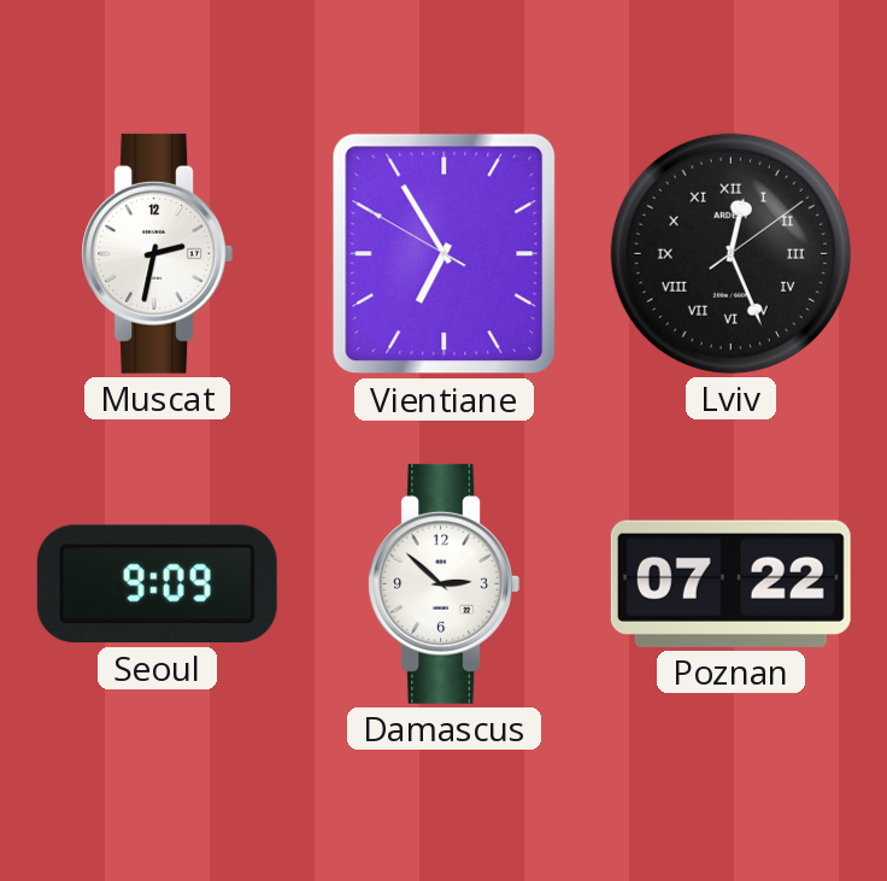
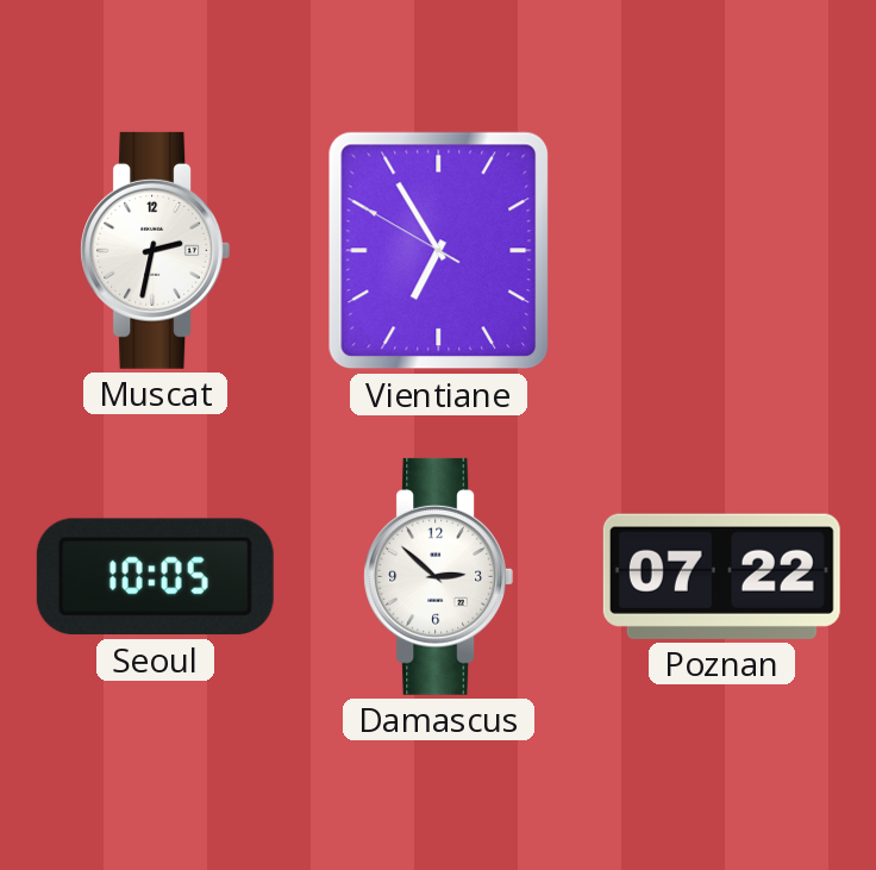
Lviv: 12:26 -> none (730, 253)
Seoul: 9:09 -> 10:05 (155, 577)
